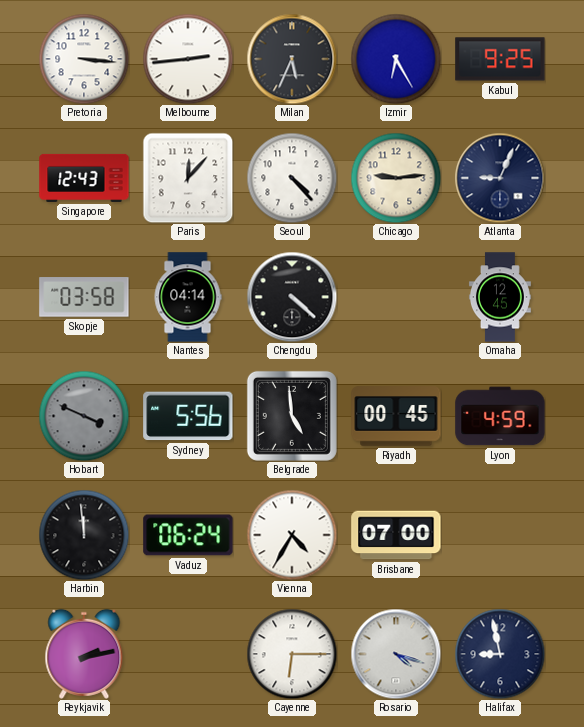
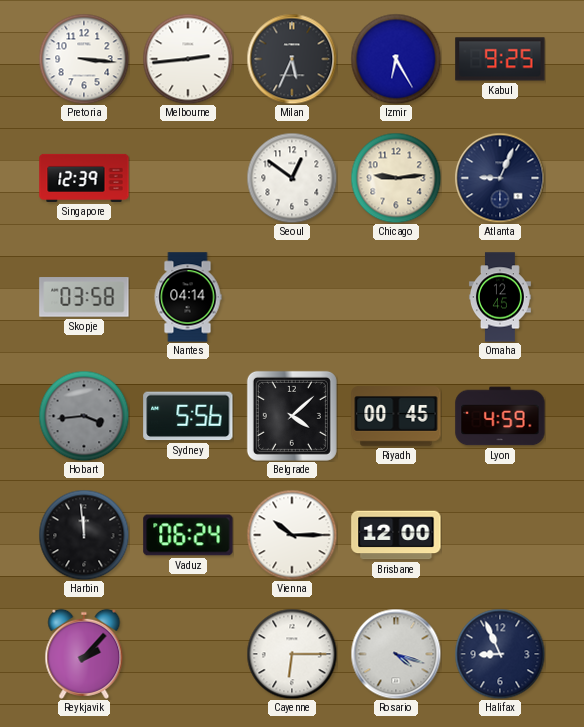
Singapore: 12:43 -> 12:39 (84, 178)
Paris: 12:07 -> none (188, 178)
Seoul: 4:23 -> 12:51 (292, 178)
Chengdu: 4:22 -> none (292, 297)
Hobart: 3:49 -> 3:44 (84, 416)
Belgrade: 4:59 -> 4:08 (292, 416)
Vienna: 4:35 -> 10:15 (292, 535)
Brisbane: 07:00 -> 12:00 (396, 535)
Reykjavik: 2:13 -> 2:07 (84, 654)
Halifax: 8:58 -> 8:56 (500, 654)
